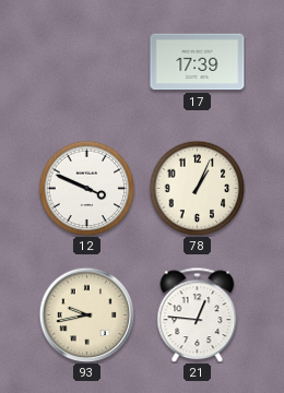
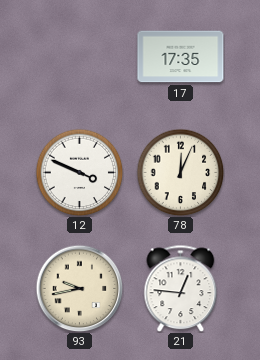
17: 17:39 -> 17:35 (181, 57)
78: 1:04 -> 12:04 (180, 172)
